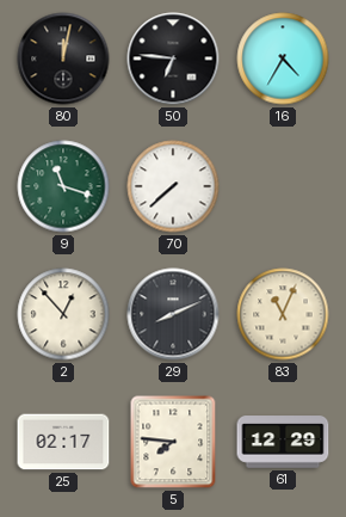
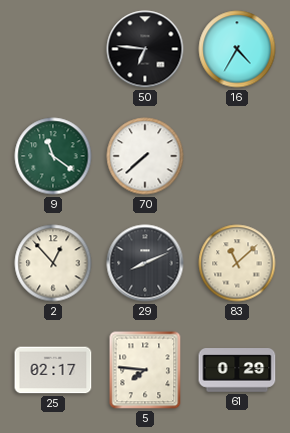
80: 12:02 -> none (63, 59)
9: 11:18 -> 11:21 (53, 156)
83: 11:04 -> 11:08 (237, 263)
61: 12:29 -> 0:29 (237, 370)
